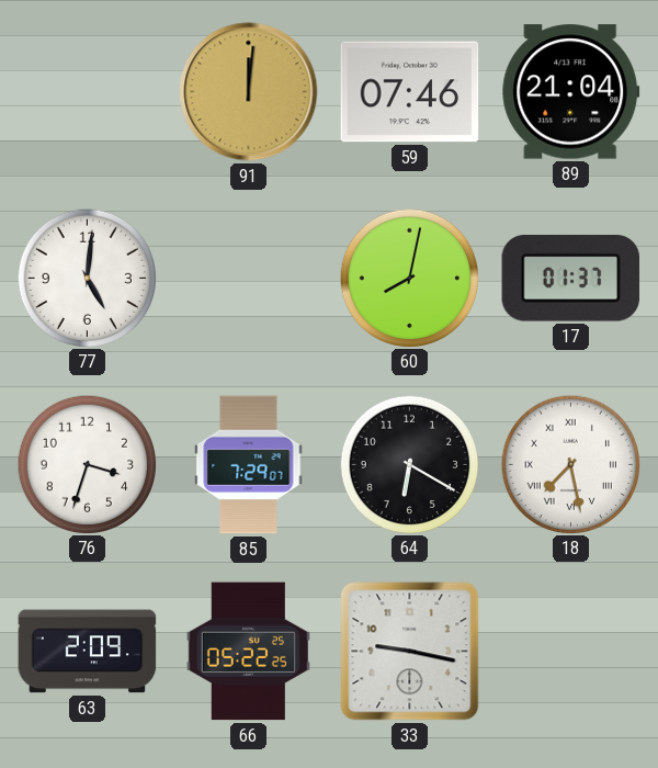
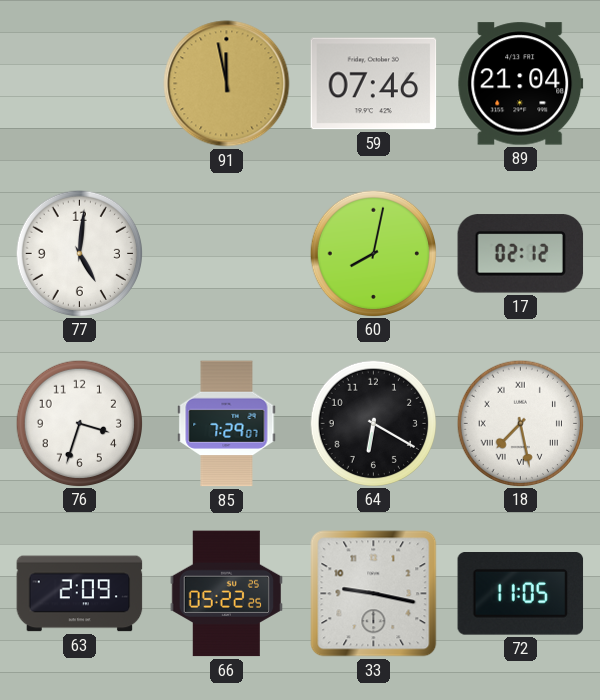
91: 12:01 -> 11:58 (227, 84)
17: 01:37 -> 02:12 (521, 254)
72: none -> 11:05 (521, 594)
